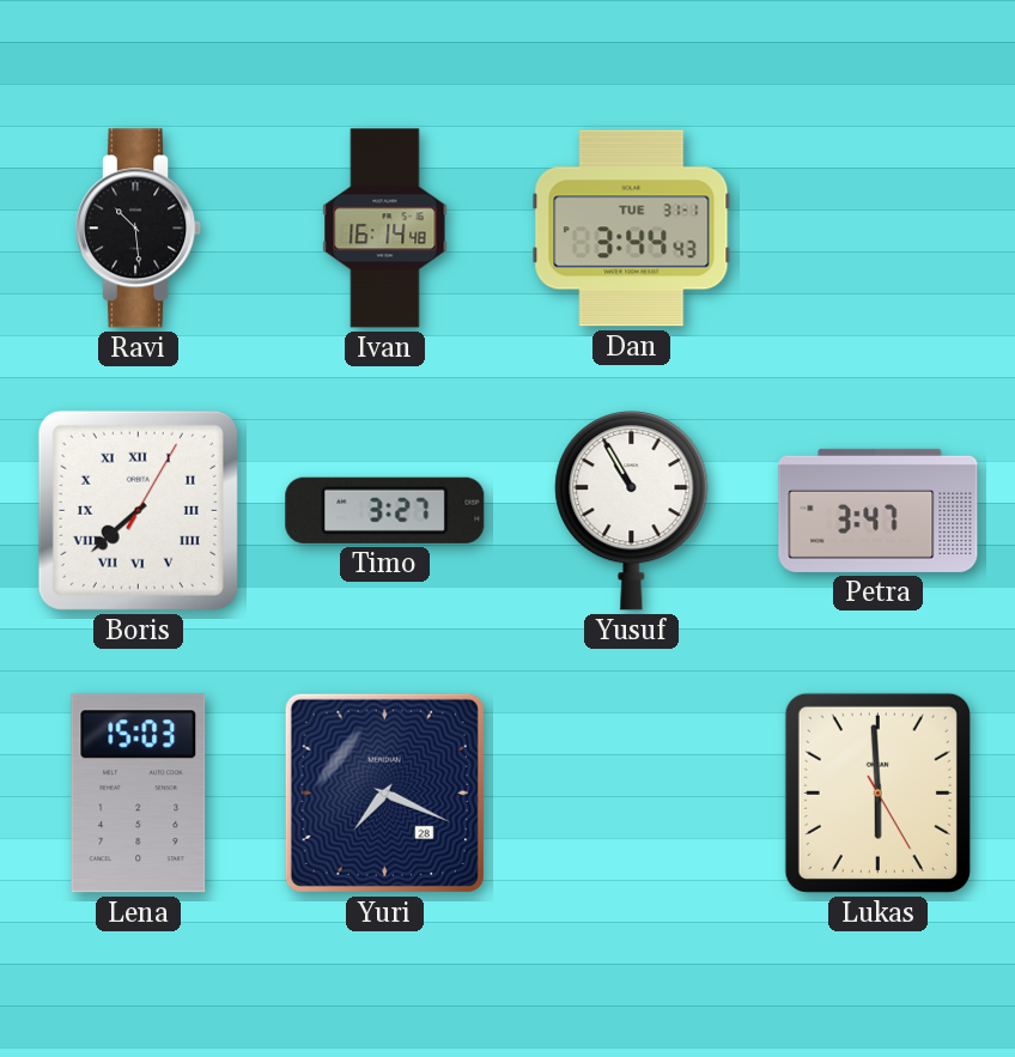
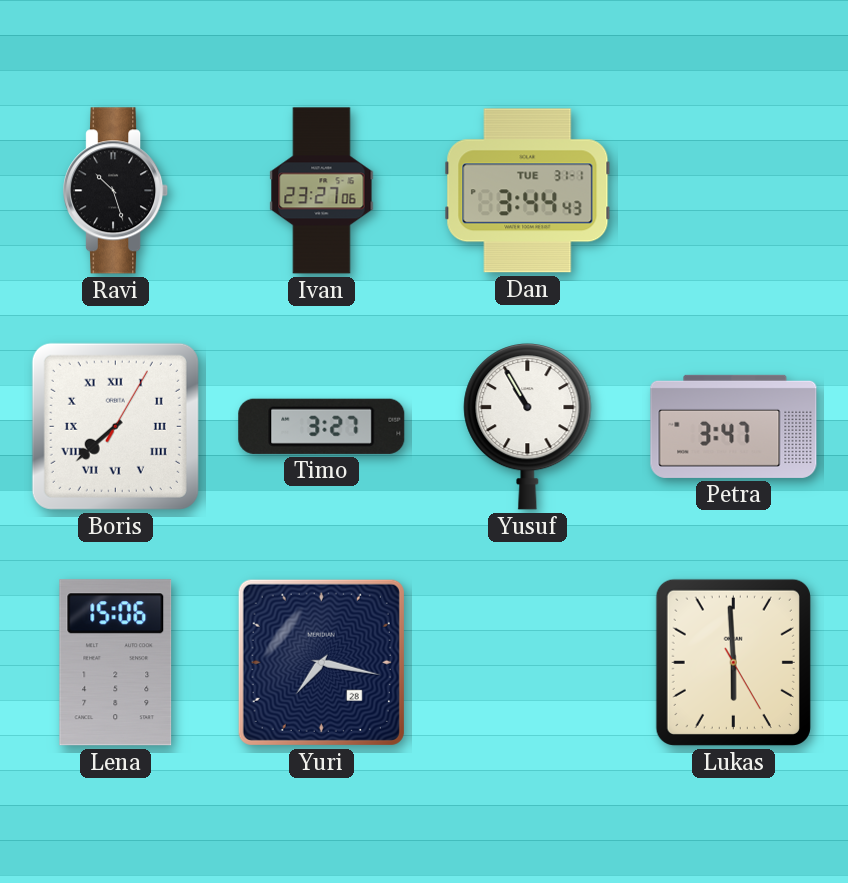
Ravi: 10:29 -> 10:27 (116, 191)
Ivan: 16:14 -> 23:27 (322, 191)
Lena: 15:03 -> 15:06 (116, 663)
Yuri: 7:19 -> 7:17 (321, 662)
